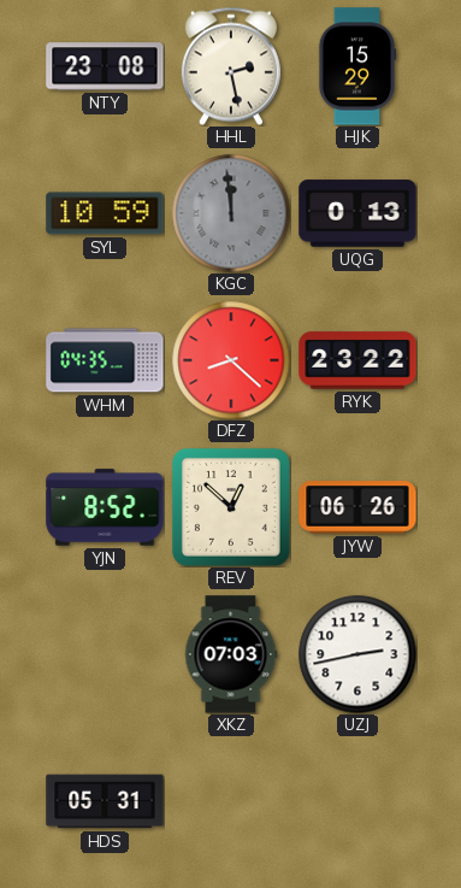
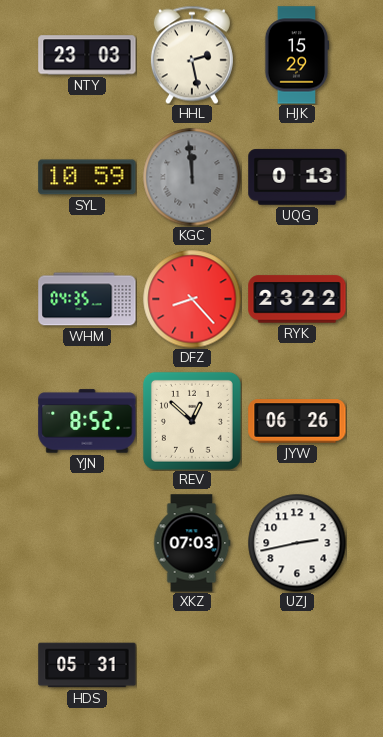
NTY: 23:08 -> 23:03 (87, 55)
DFZ: 8:22 -> 8:23 (192, 299)
